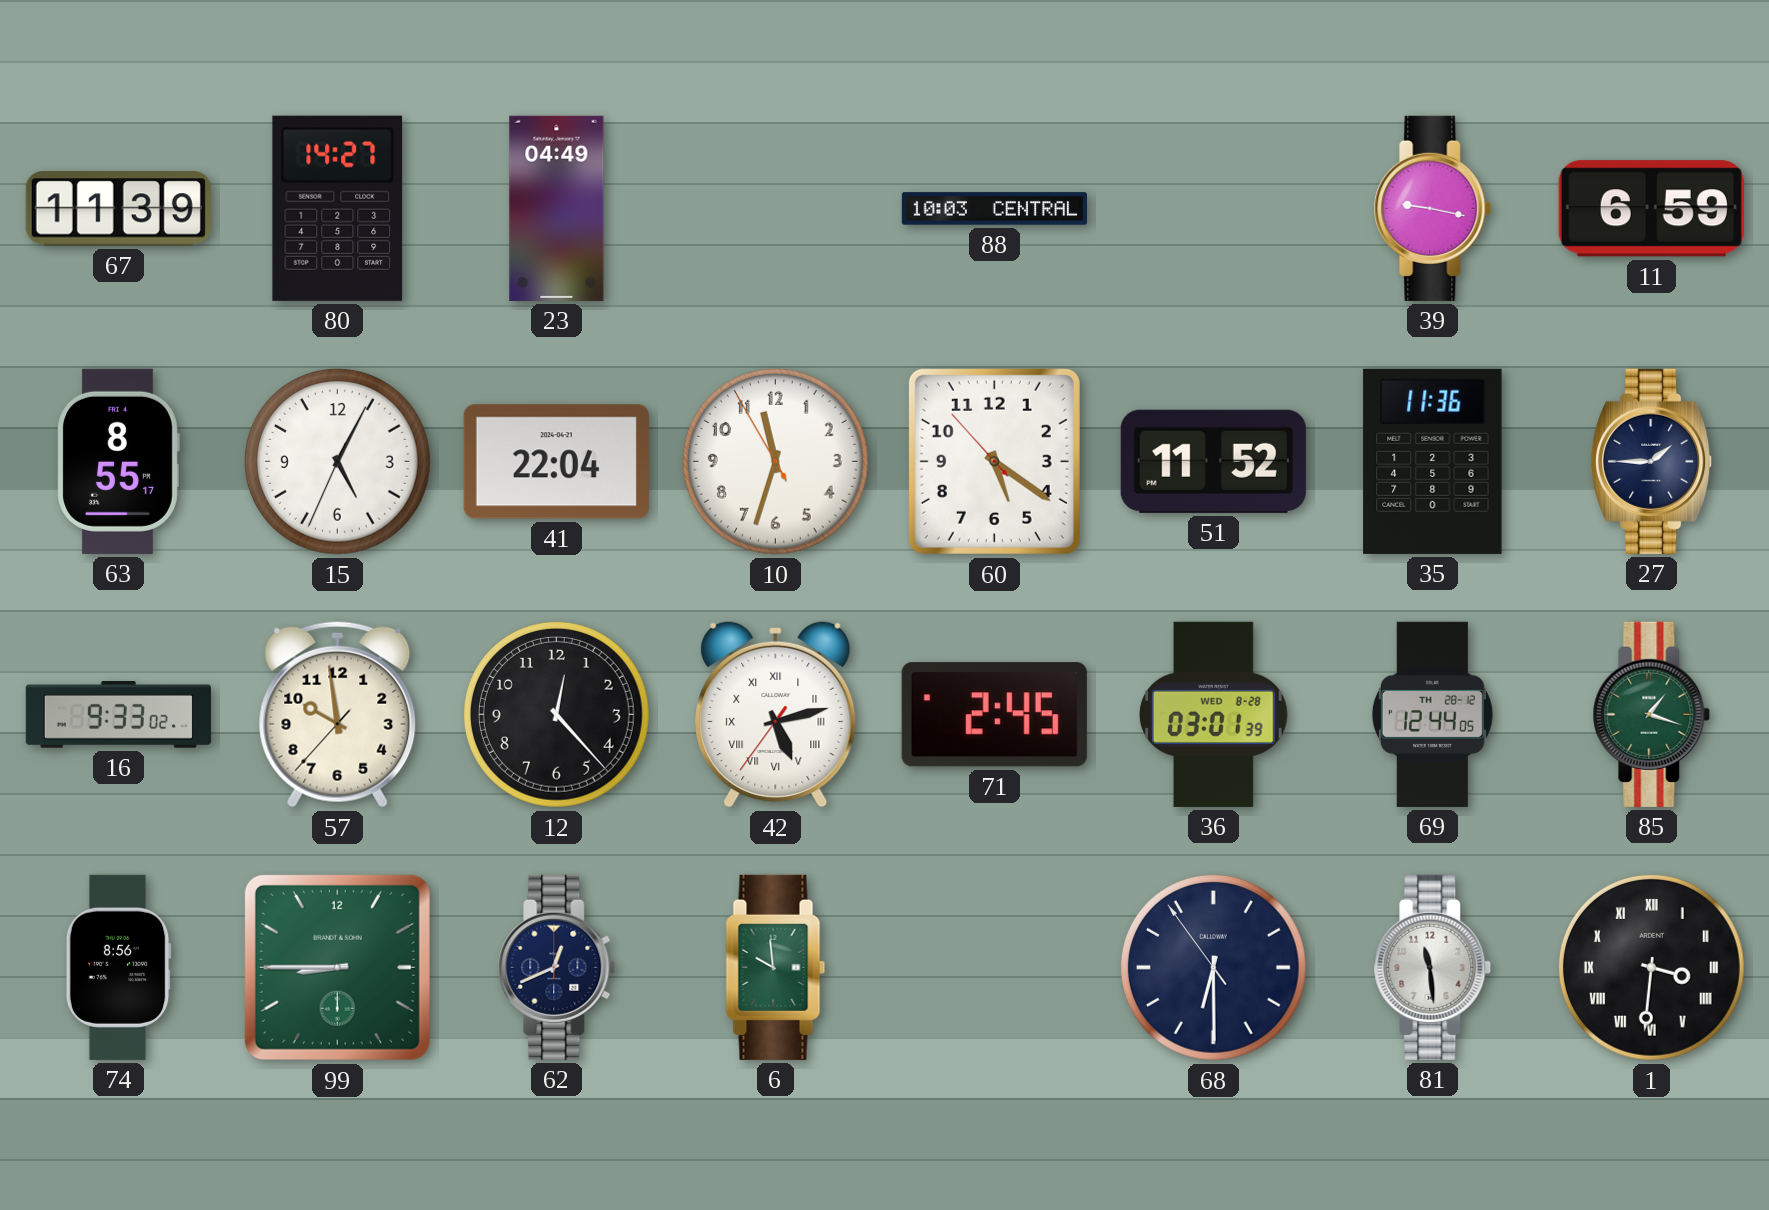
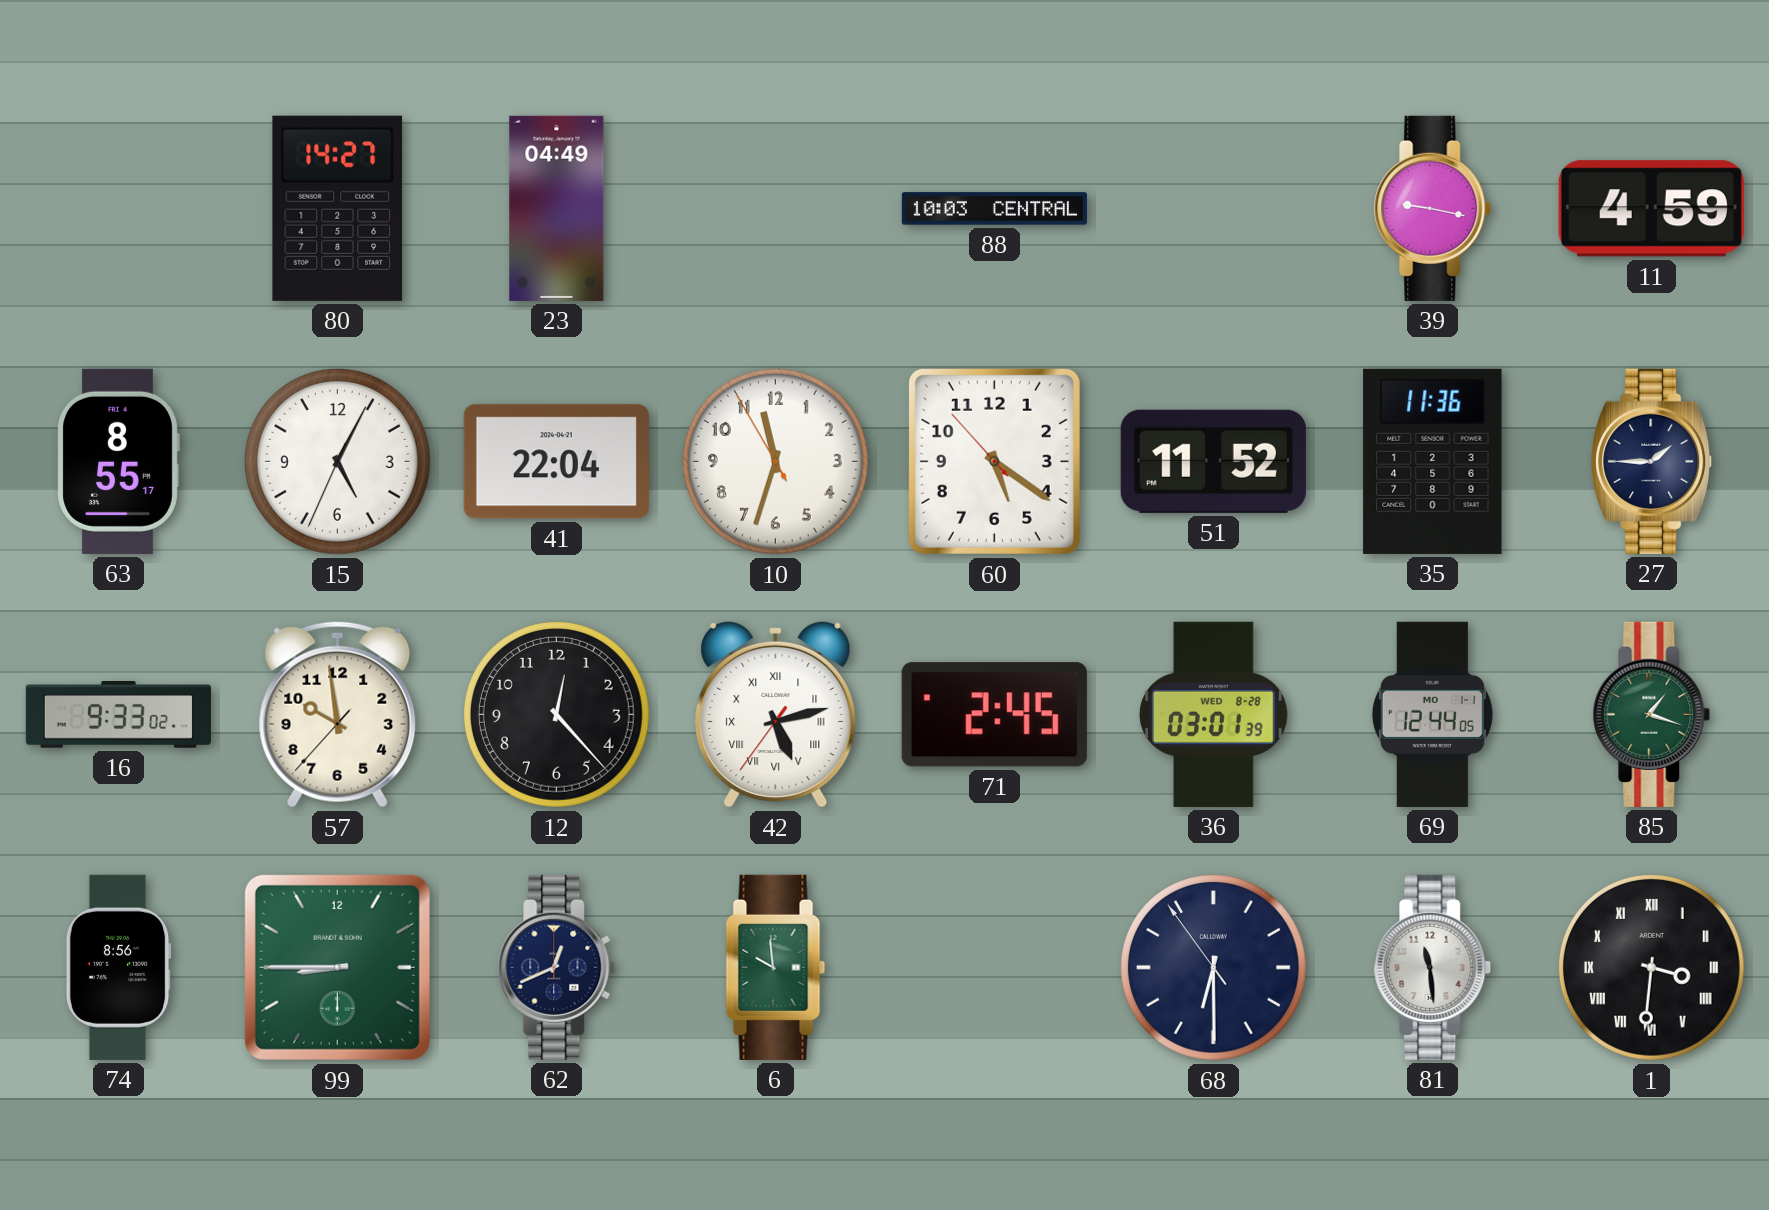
67: 11:39 -> none (118, 209)
11: 6:59 -> 4:59 (1651, 209)
69 date: TH 28-12 -> MO 1-1 (1432, 714)
